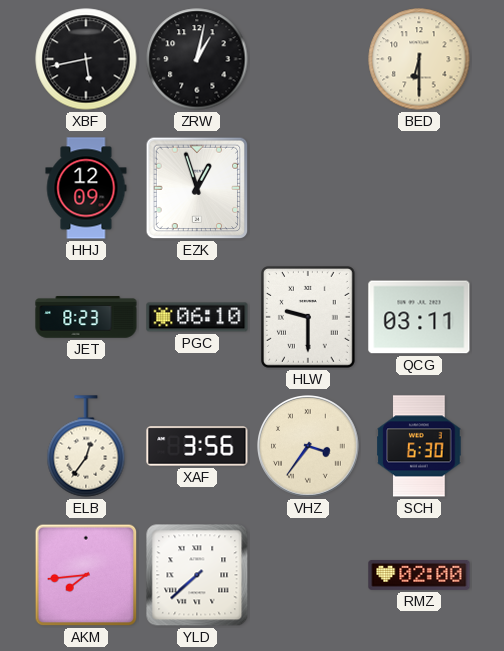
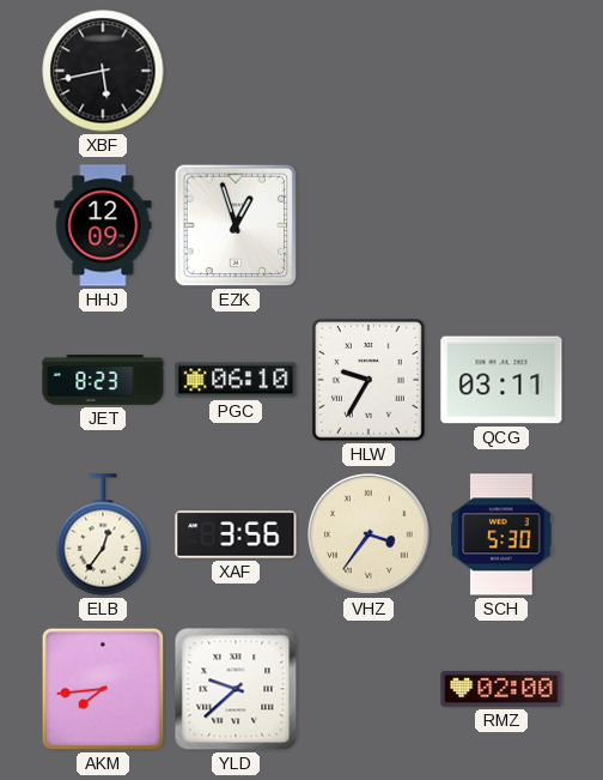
ZRW: 1:02 -> none (197, 59)
BED: 6:30 -> none (419, 59)
HLW: 9:30 -> 9:35 (368, 381)
SCH: 6:30 -> 5:30 (501, 534)
YLD: 7:38 -> 9:38 (236, 689)
